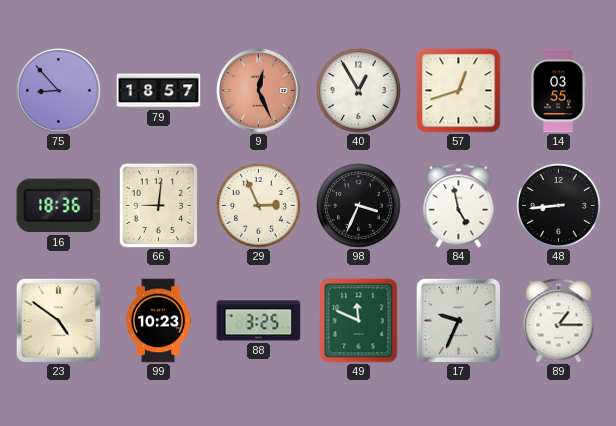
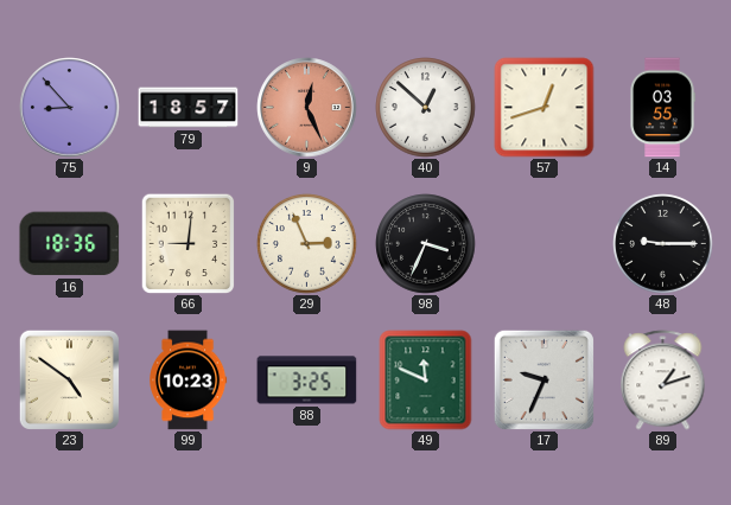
40: 12:55 -> 12:52 (426, 108)
84: 4:58 -> none (459, 206)
48: 8:44 -> 9:15 (663, 244)
89: 1:15 -> 1:12 (663, 381)
